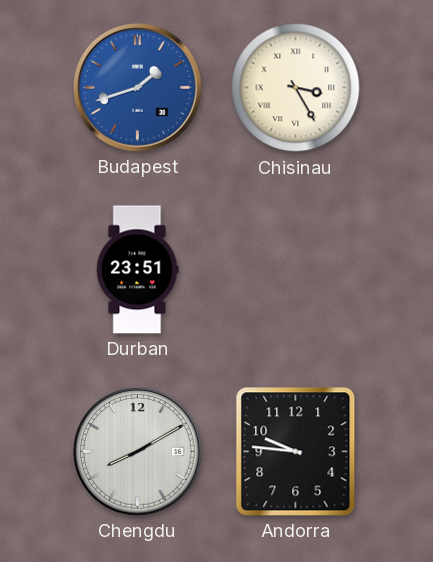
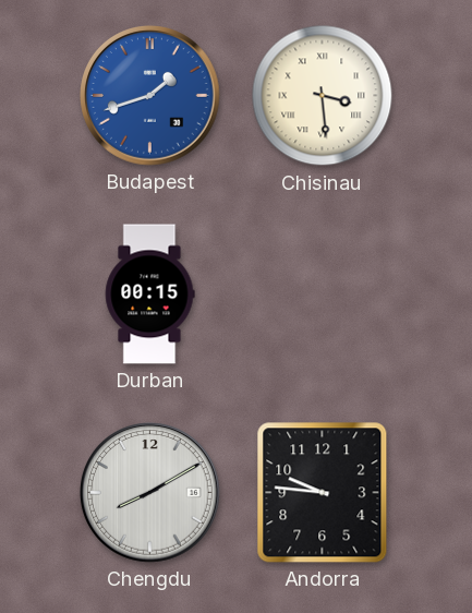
Chisinau: 3:25 -> 3:29 (323, 96)
Durban: 23:51 -> 00:15 (149, 295)
